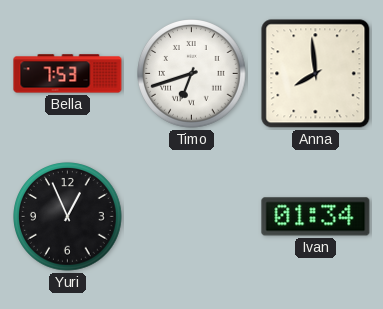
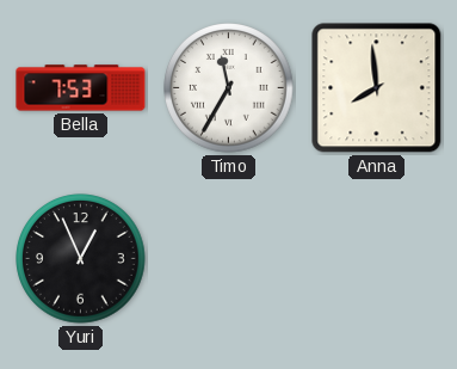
Timo: 6:42 -> 11:35 (229, 88)
Ivan: 01:34 -> none (316, 217)
